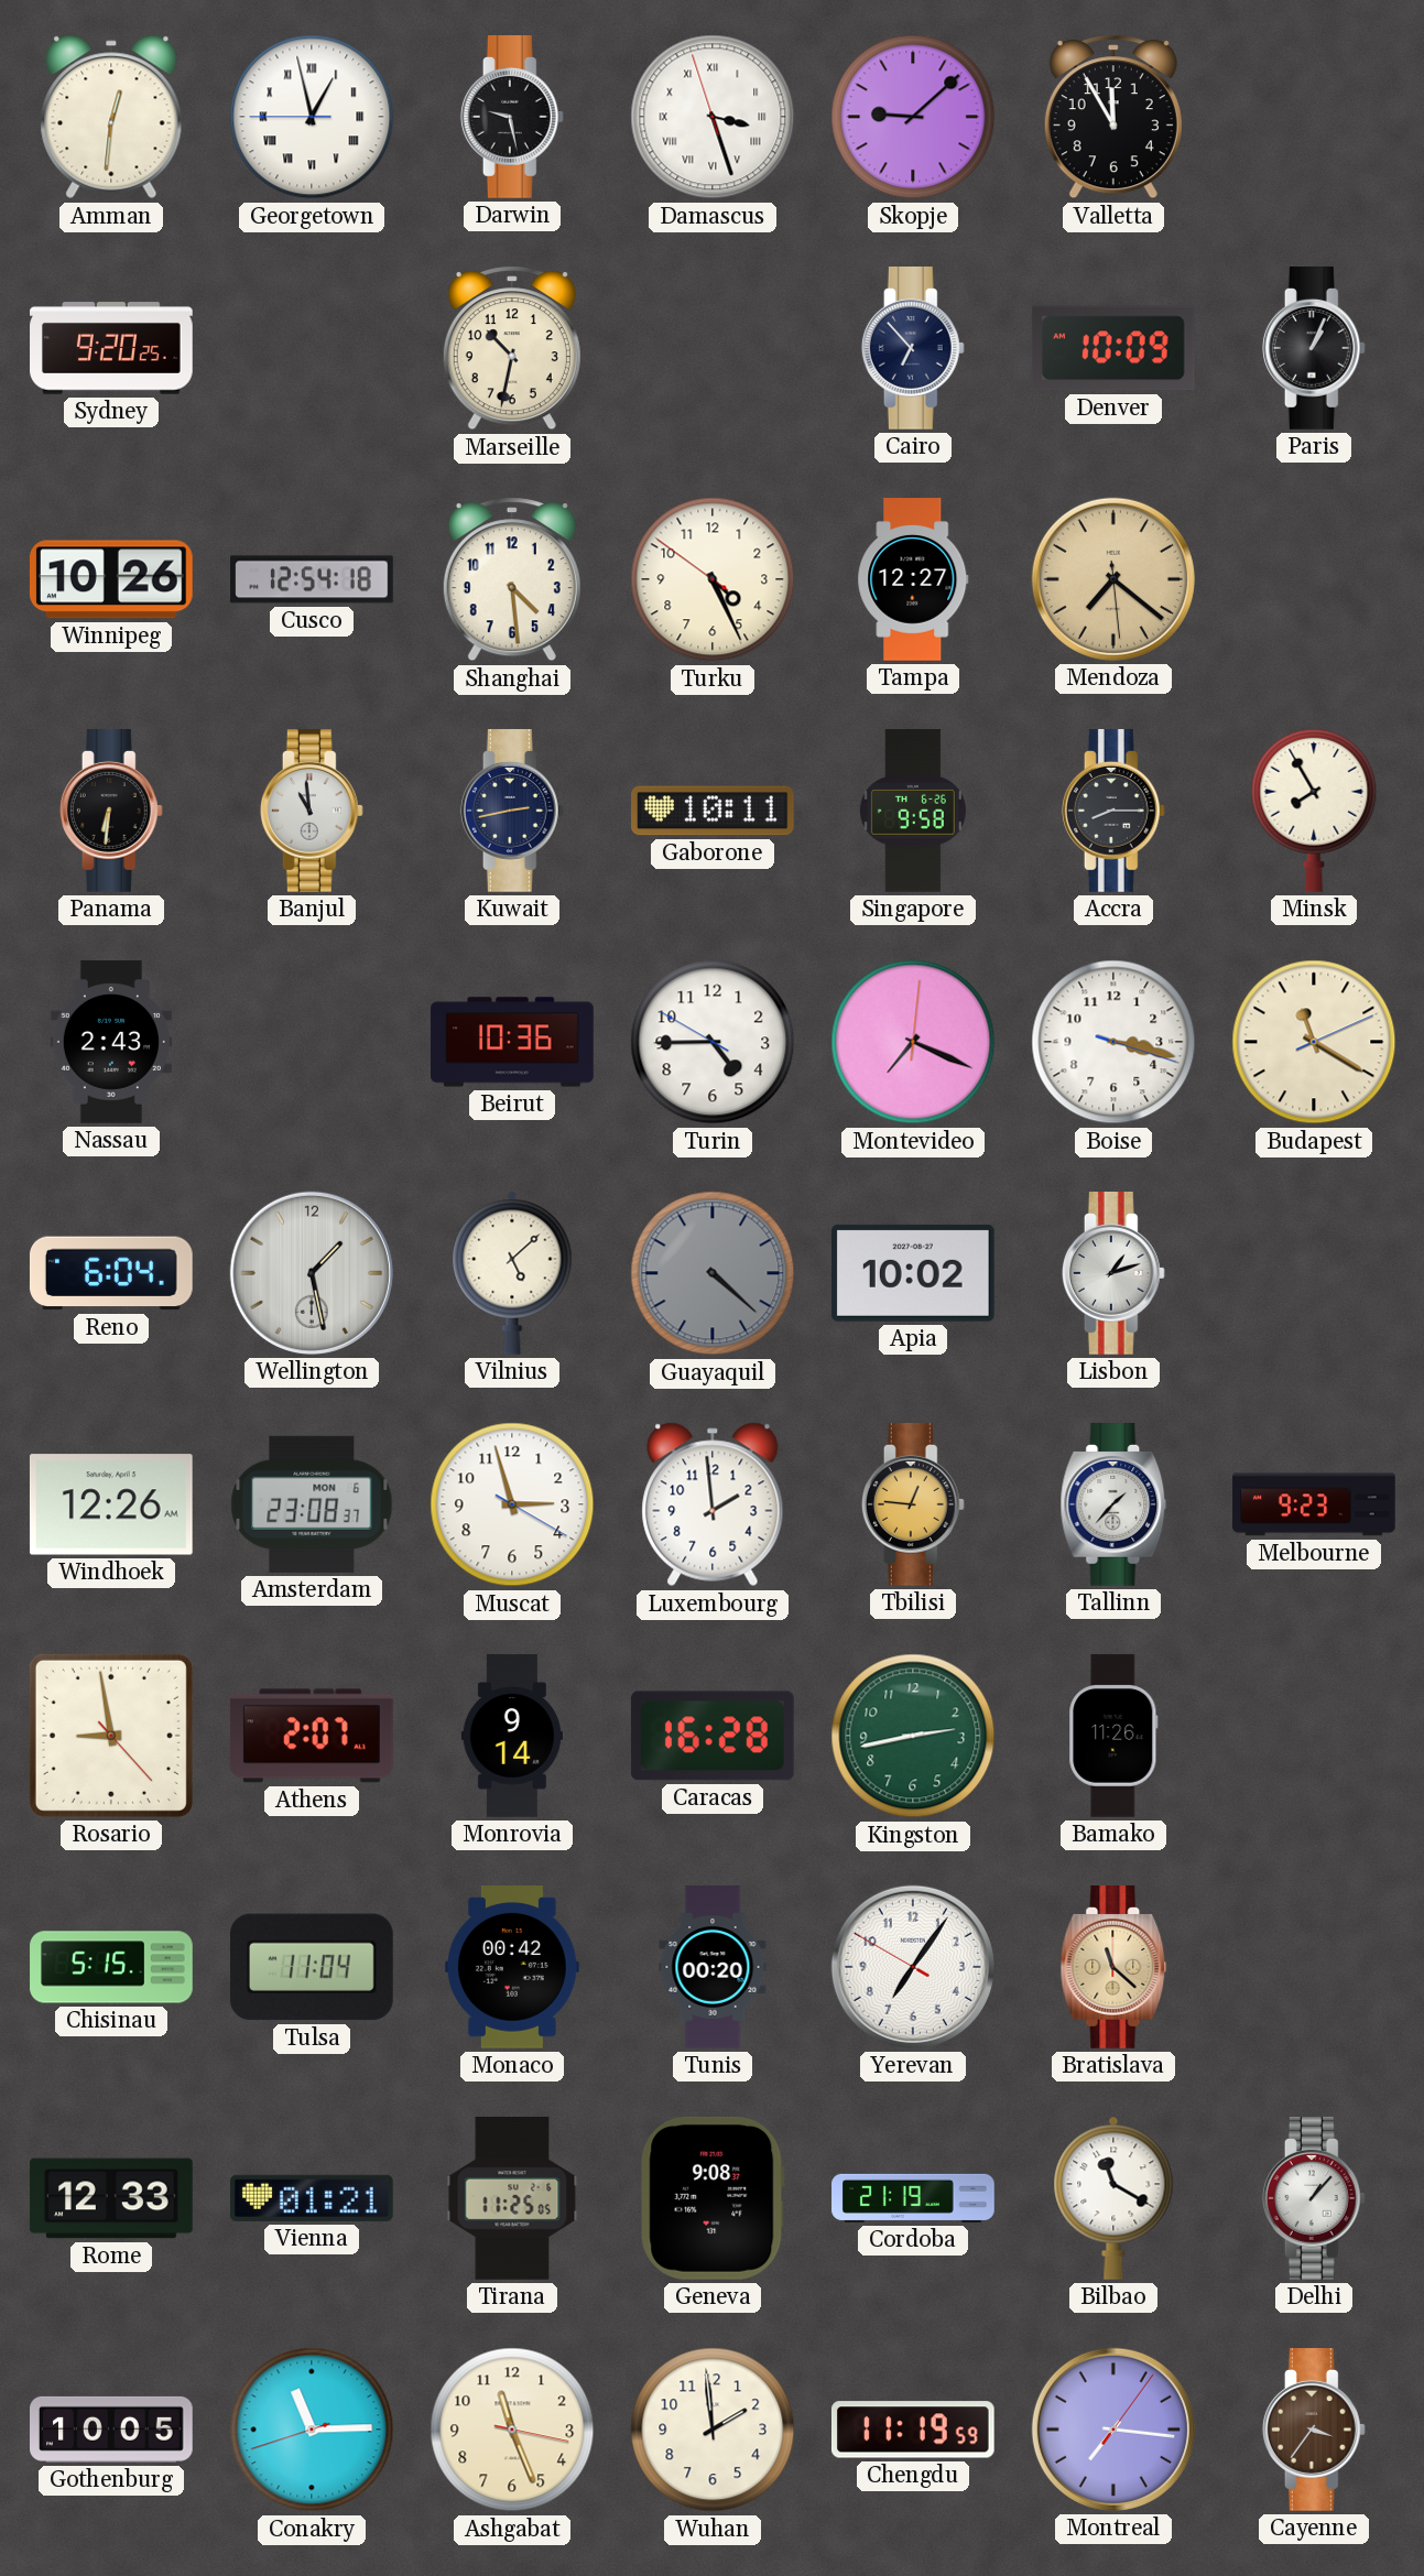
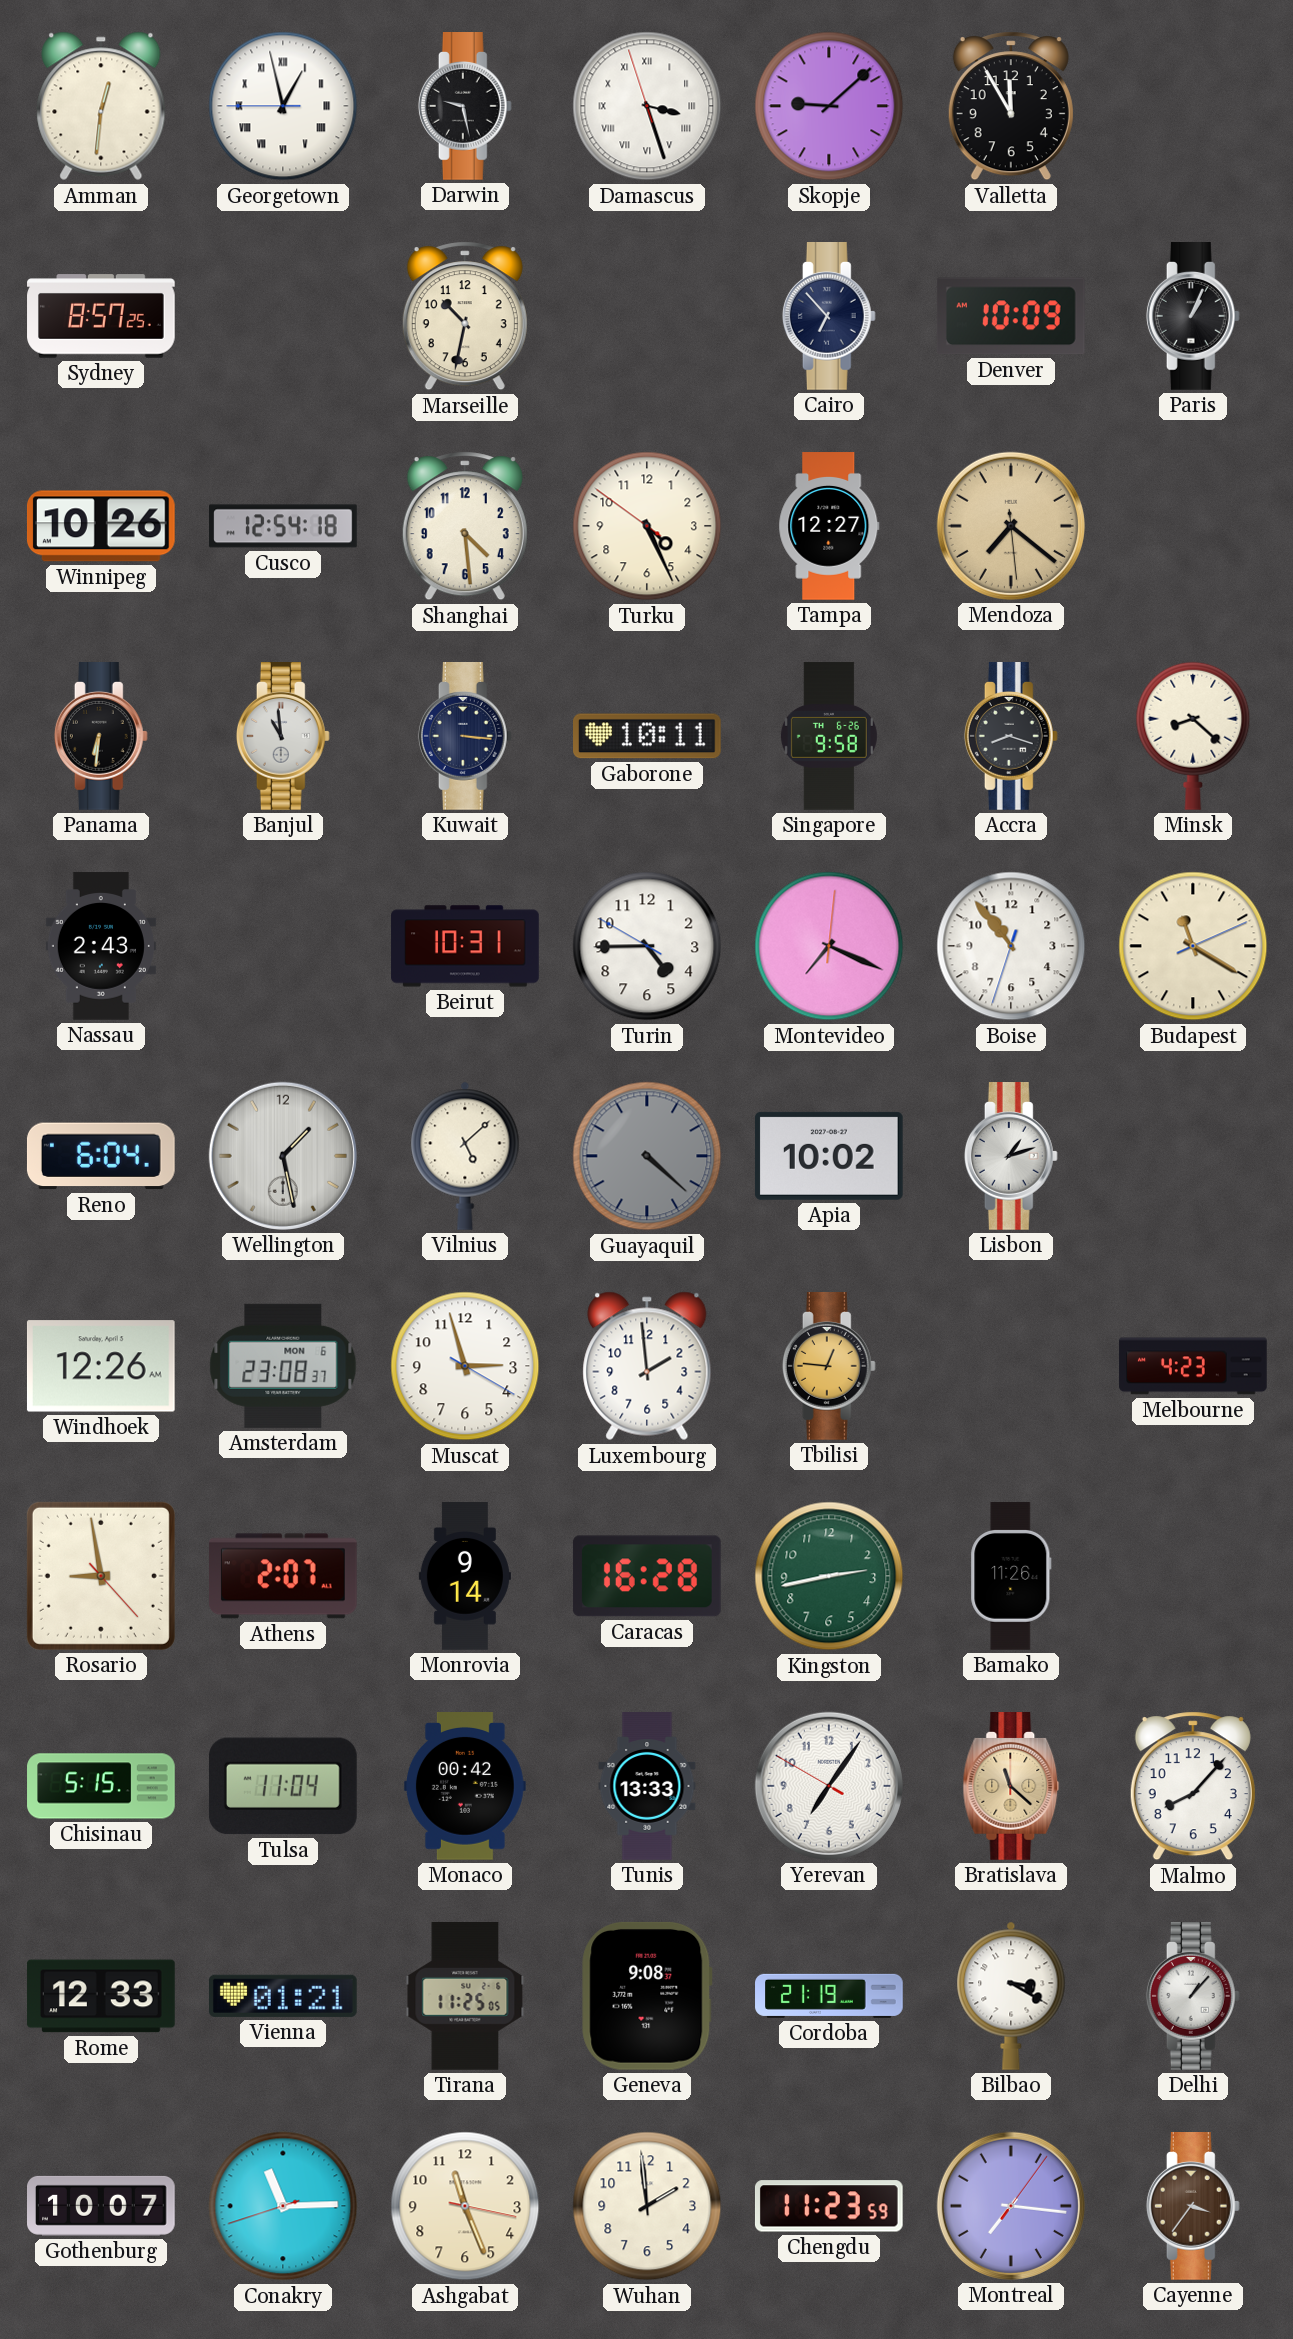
Sydney: 9:20 -> 8:57 (101, 316)
Kuwait: 2:43 -> 3:16 (465, 737)
Accra: 8:15 -> 8:18 (1011, 737)
Minsk: 7:55 -> 8:22 (1193, 736)
Beirut: 10:36 -> 10:31 (465, 946)
Boise: 3:17 -> 10:53 (1011, 946)
Tallinn: 1:37 -> none (1113, 1506)
Melbourne: 9:23 -> 4:23 (1193, 1366)
Tunis: 00:20 -> 13:33 (647, 1786)
Malmo: none -> 8:07 (1193, 1786)
Bilbao: 11:20 -> 3:20 (1011, 1996)
Gothenburg: 10:05 -> 10:07 (102, 2206)
Chengdu: 11:19 -> 11:23 (829, 2206)
